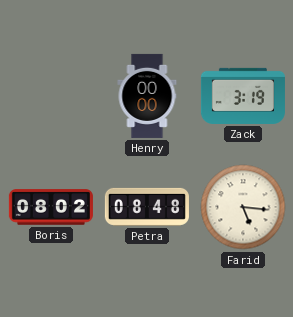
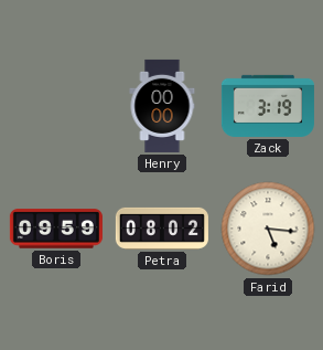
Boris: 08:02 -> 09:59 (56, 229)
Petra: 08:48 -> 08:02 (162, 229)
